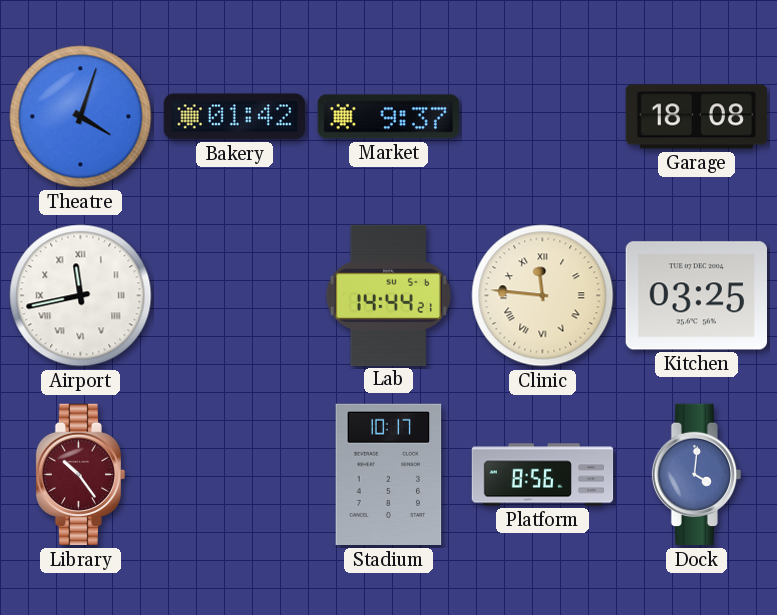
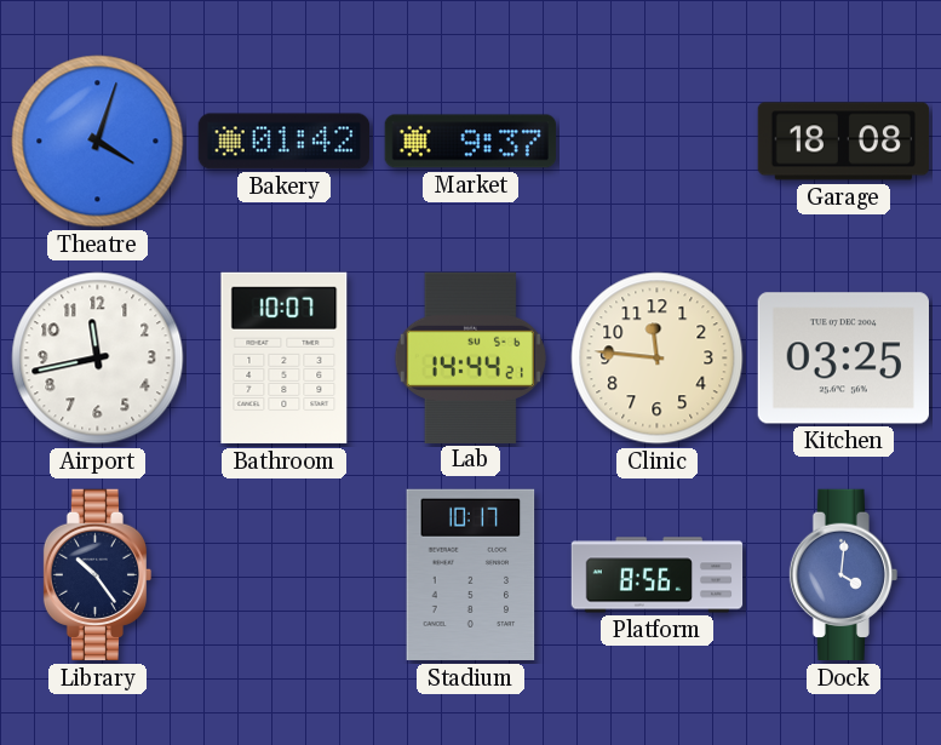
Airport numerals: Roman -> Arabic (98, 359)
Bathroom: none -> 10:07 (285, 359)
Clinic numerals: Roman -> Arabic (658, 359)
Library dial: burgundy -> navy (98, 575)
